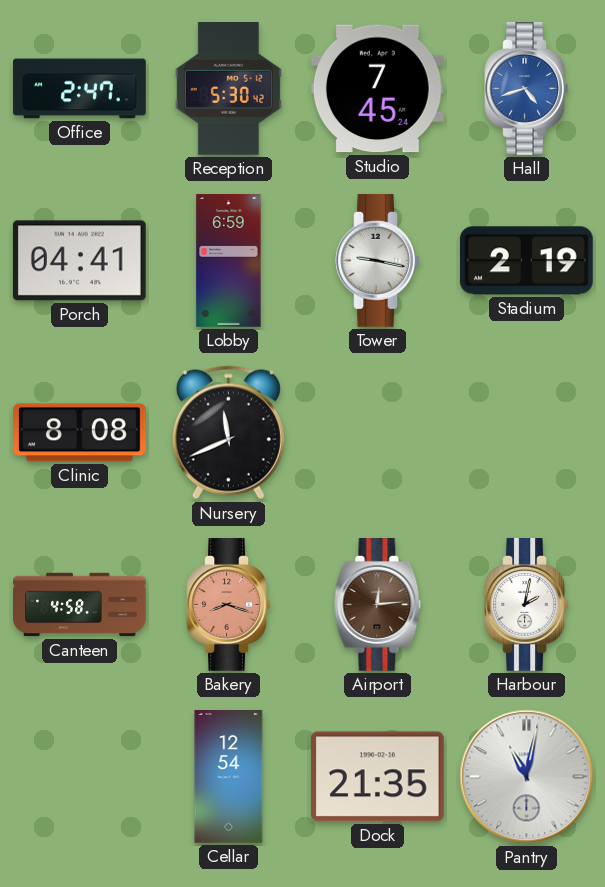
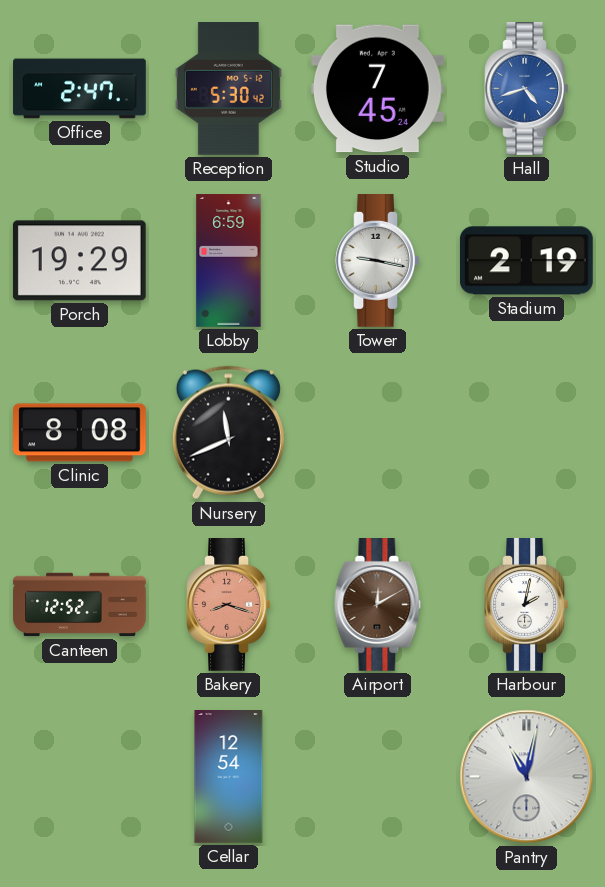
Porch: 04:41 -> 19:29 (79, 261)
Canteen: 4:58 -> 12:52 (80, 605)
Airport: 12:14 -> 12:10 (378, 605)
Dock: 21:35 -> none (377, 777)
